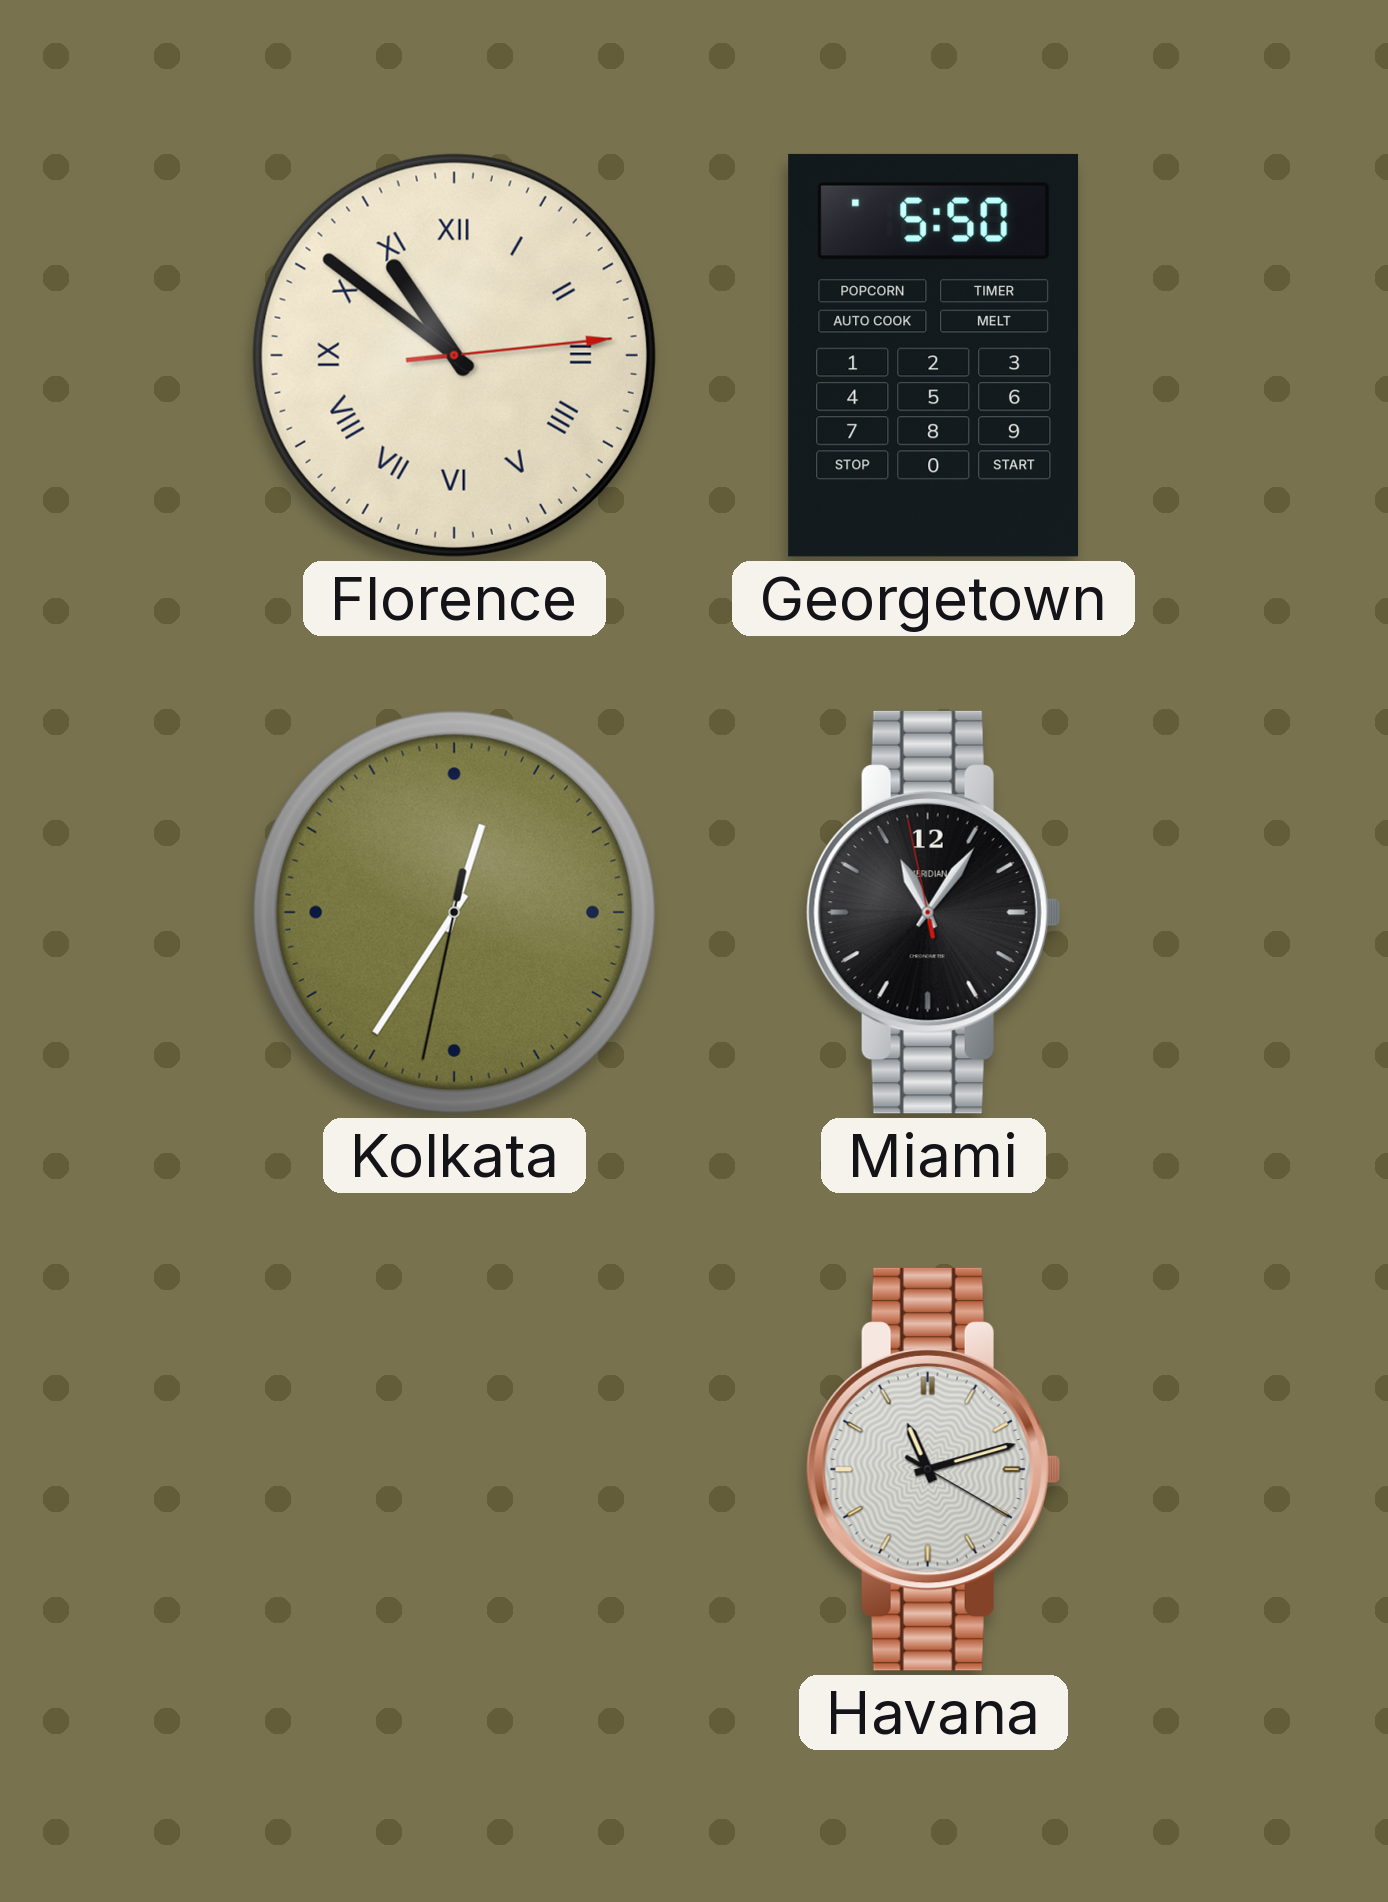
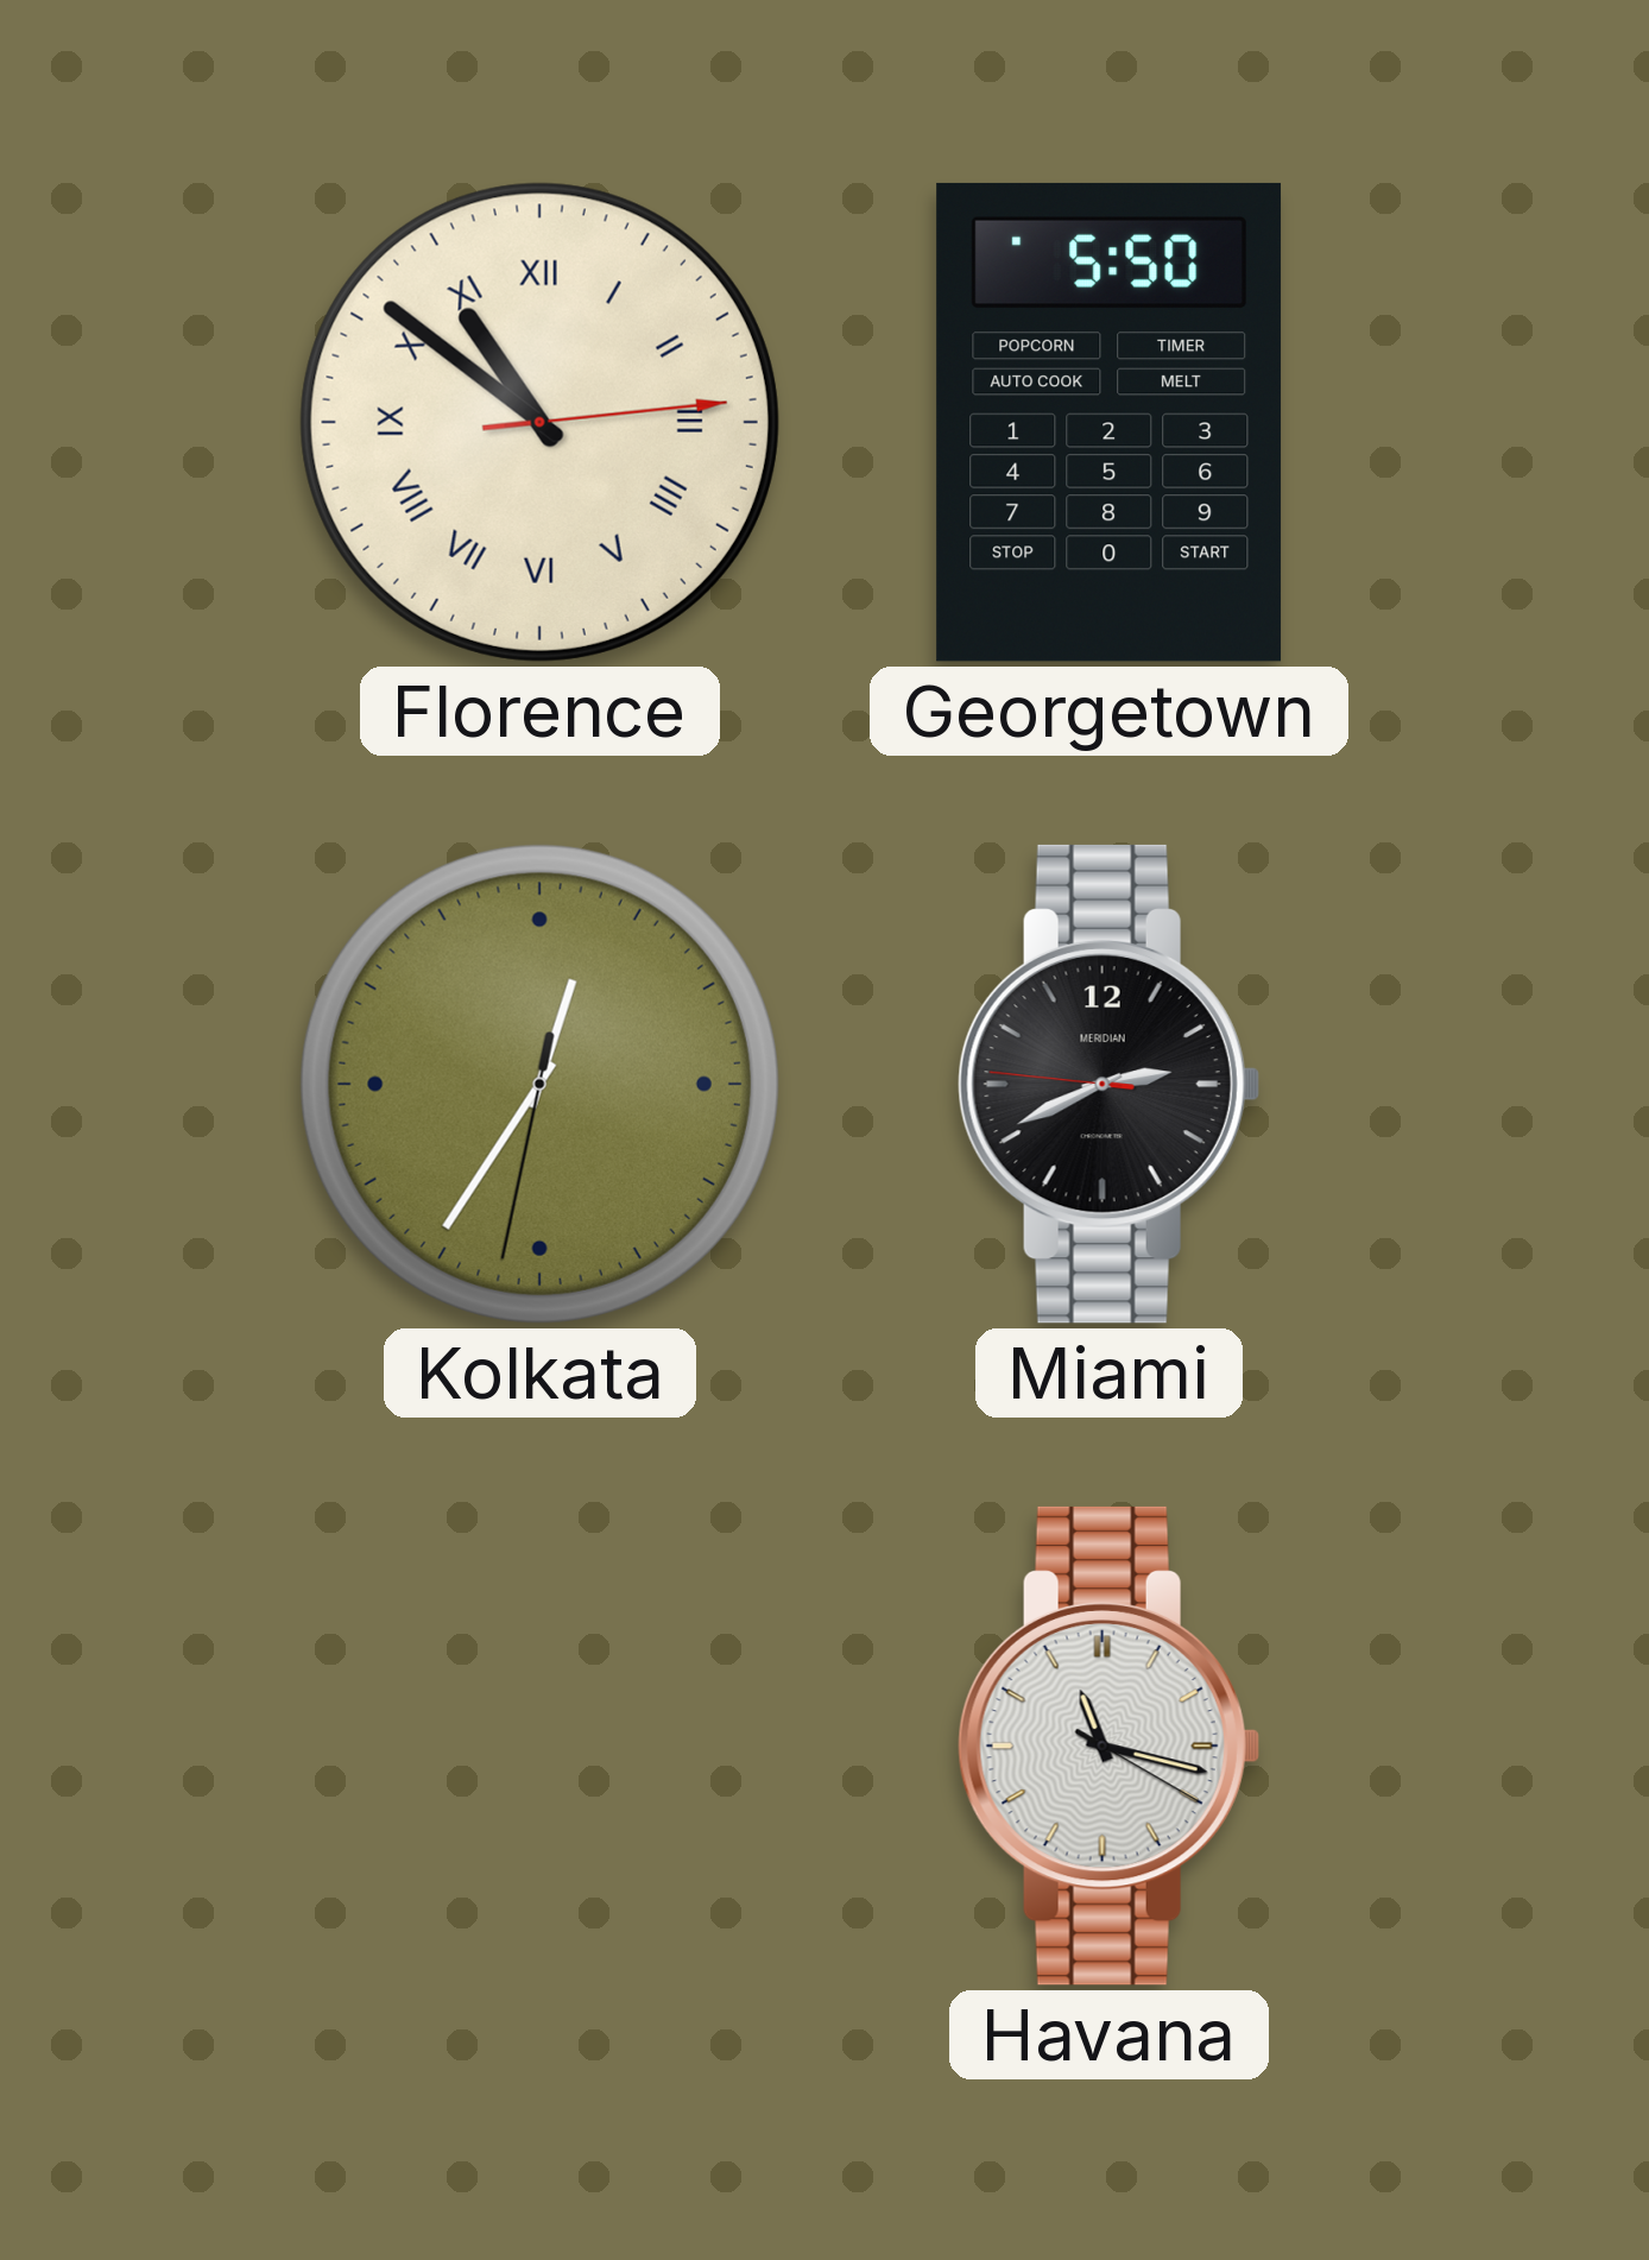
Miami: 11:05 -> 2:40 (1108, 1084)
Havana: 11:12 -> 11:17 (1108, 1745)
